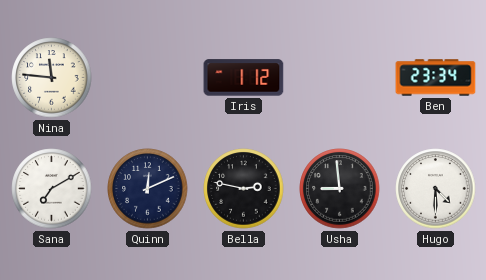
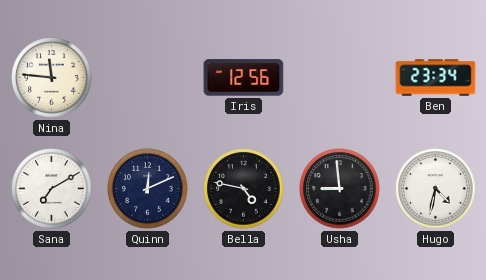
Iris: 1:12 -> 12:56 (244, 78)
Bella: 2:47 -> 4:47 (244, 189)
Hugo: 4:30 -> 4:32 (436, 189)
